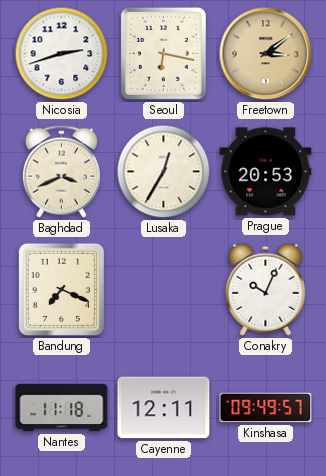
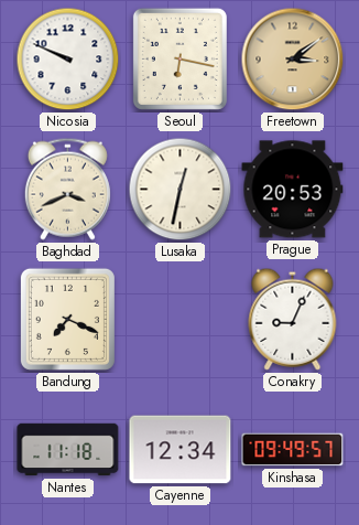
Nicosia: 2:42 -> 9:49 (68, 60)
Lusaka: 12:35 -> 12:32 (181, 190)
Conakry: 10:04 -> 9:04 (293, 319)
Cayenne: 12:11 -> 12:34 (181, 450)
